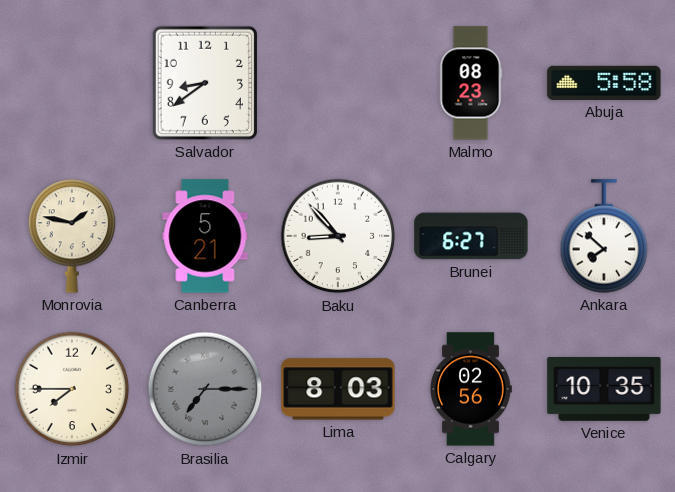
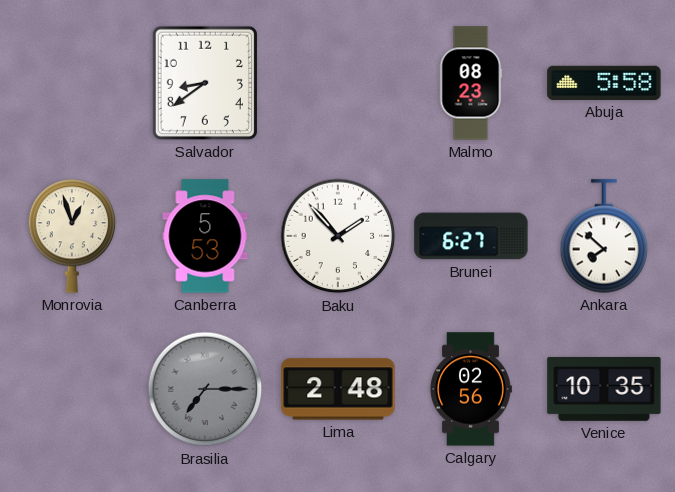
Monrovia: 1:47 -> 12:57 (72, 236)
Canberra: 5:21 -> 5:53 (205, 236)
Baku: 8:53 -> 1:53 (338, 236)
Izmir: 7:45 -> none (72, 389)
Lima: 8:03 -> 2:48 (338, 389)
